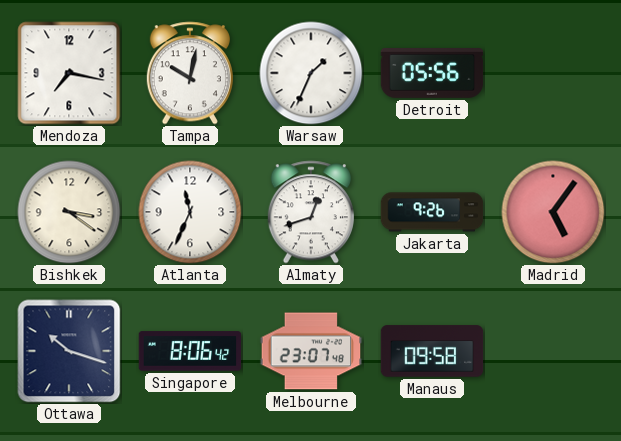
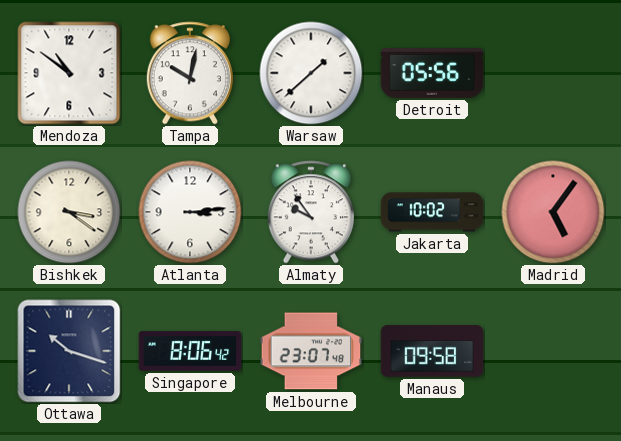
Mendoza: 7:17 -> 10:51 (69, 73)
Warsaw: 1:34 -> 1:38 (311, 73)
Atlanta: 11:34 -> 3:14 (190, 212)
Almaty: 12:42 -> 9:54 (311, 212)
Jakarta: 9:26 -> 10:02 (432, 212)
